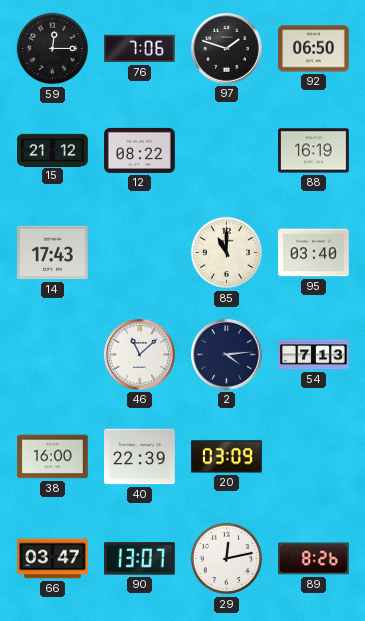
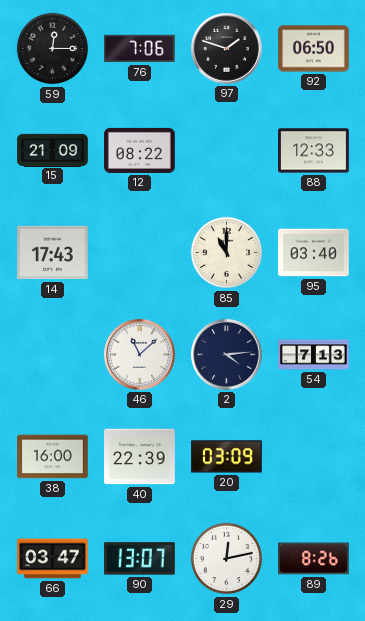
15: 21:12 -> 21:09 (53, 150)
88: 16:19 -> 12:33 (314, 151)
